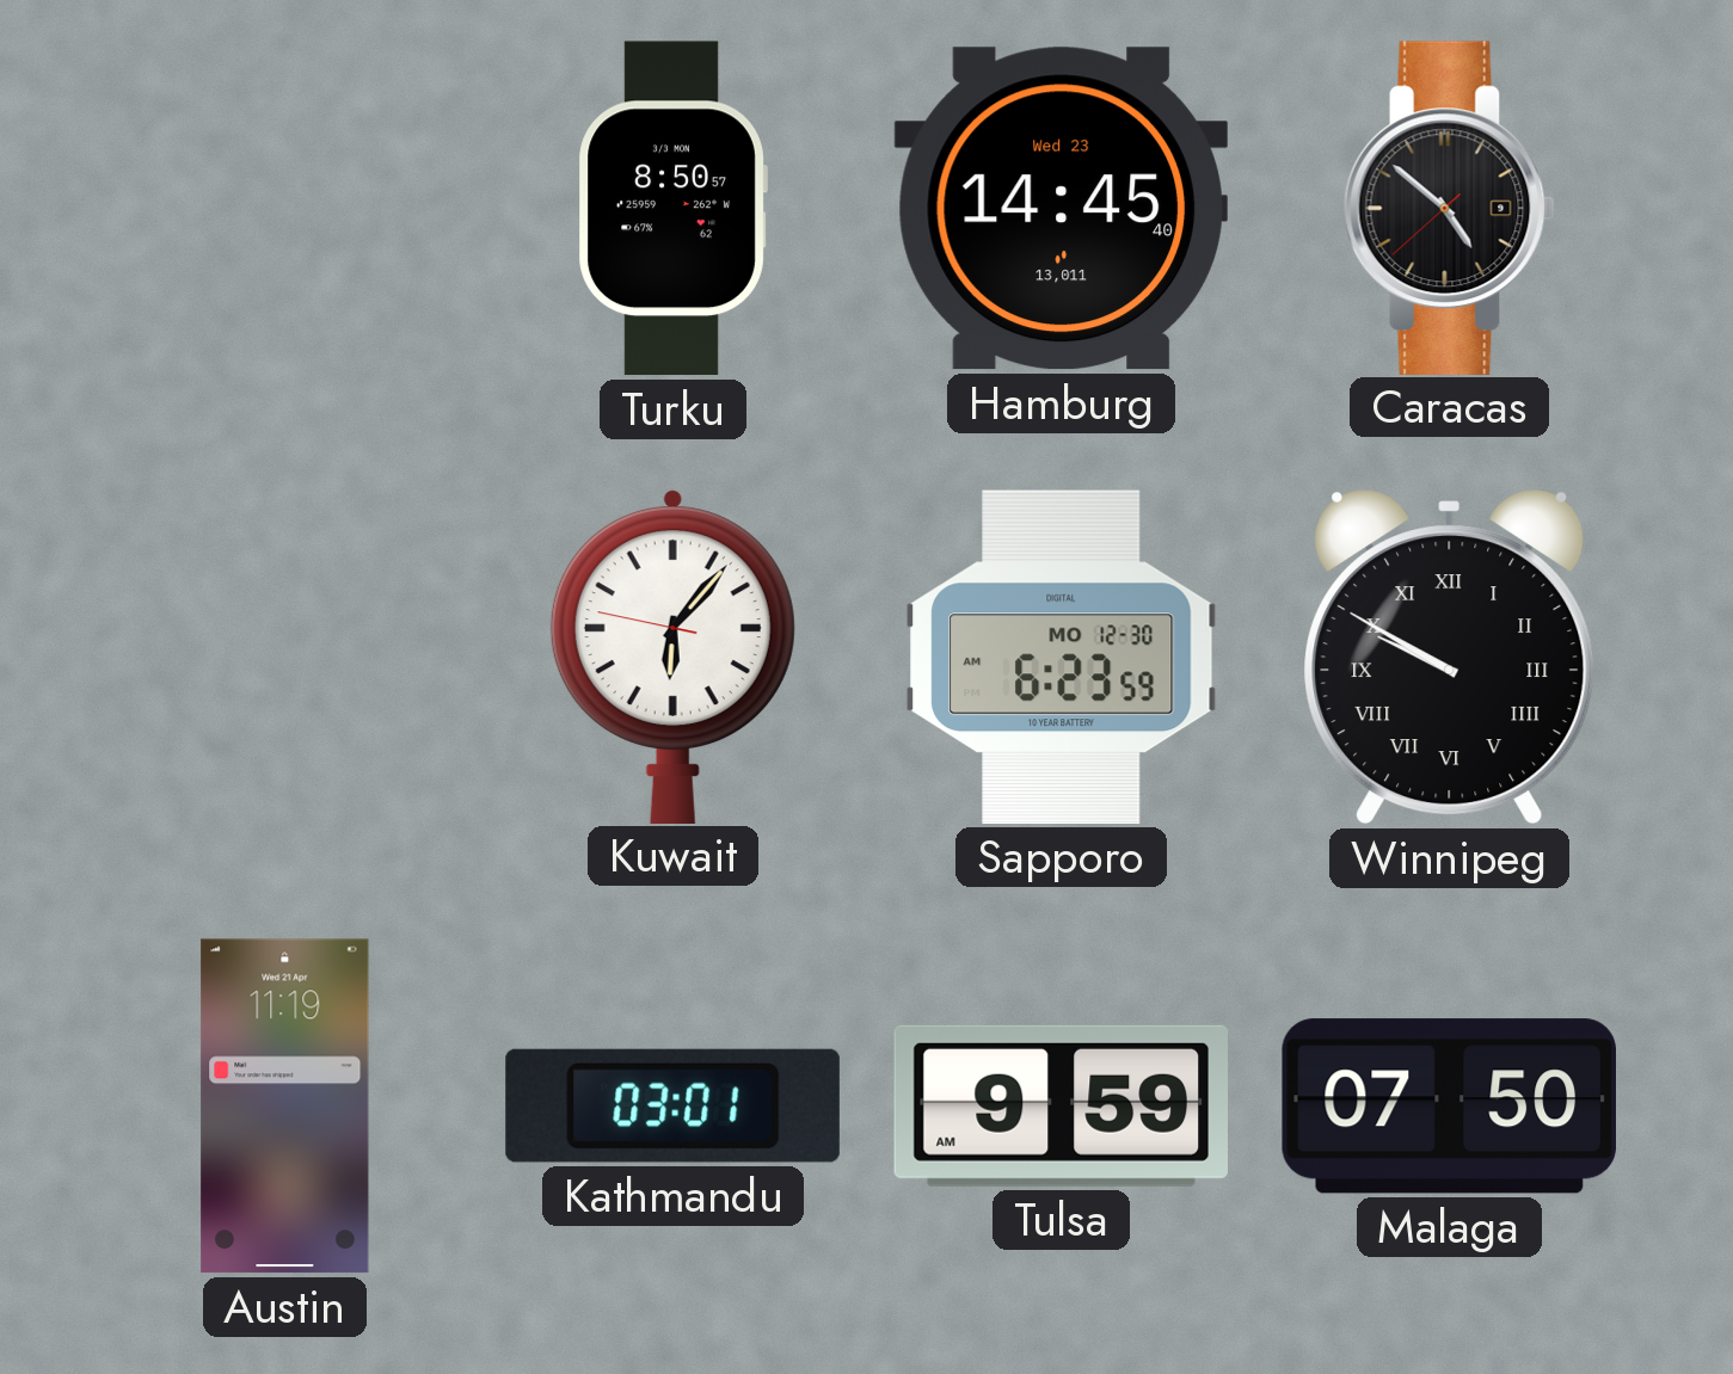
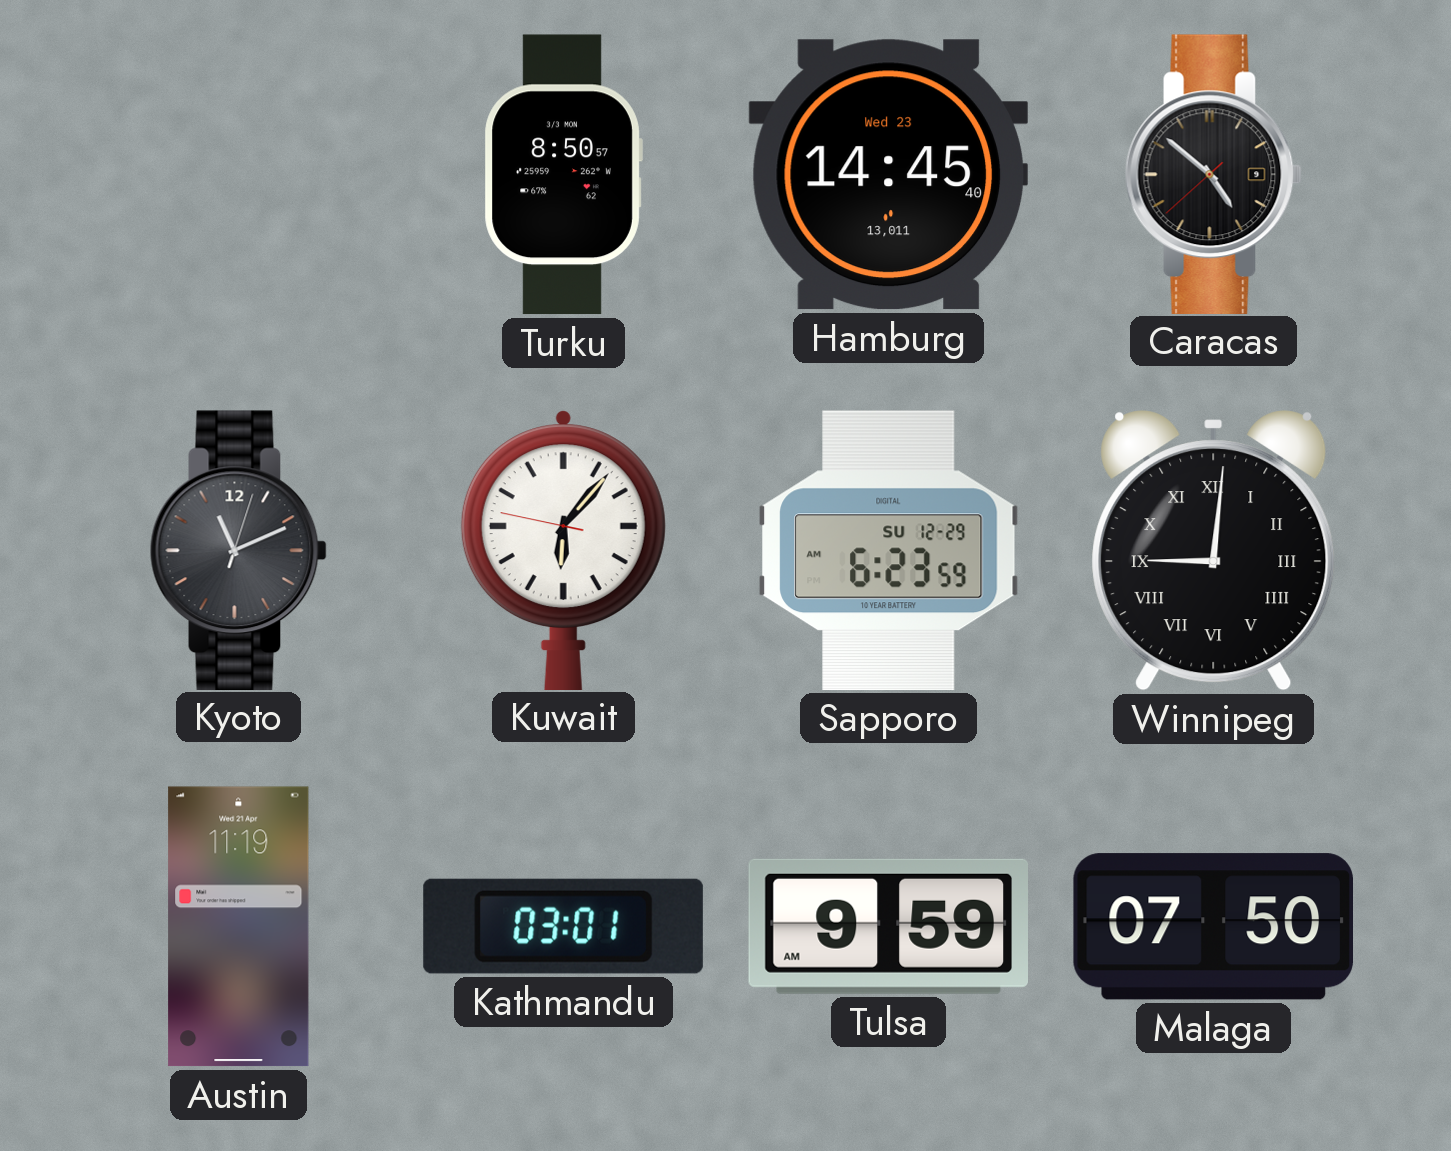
Kyoto: none -> 11:11 (238, 550)
Sapporo date: MO 12-30 -> SU 12-29 (889, 550)
Winnipeg: 9:50 -> 9:01 (1214, 551)
